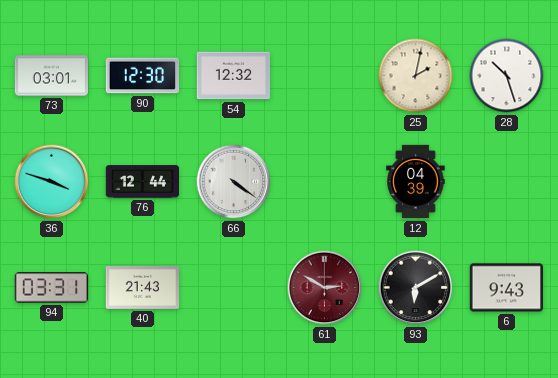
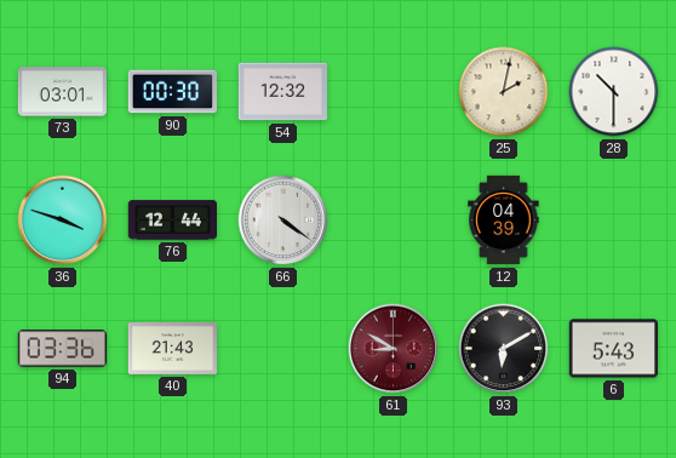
90: 12:30 -> 00:30 (172, 92)
28: 10:27 -> 10:30 (614, 92)
94: 03:31 -> 03:36 (62, 349)
61: 2:50 -> 8:50 (394, 349)
6: 9:43 -> 5:43 (613, 349)
